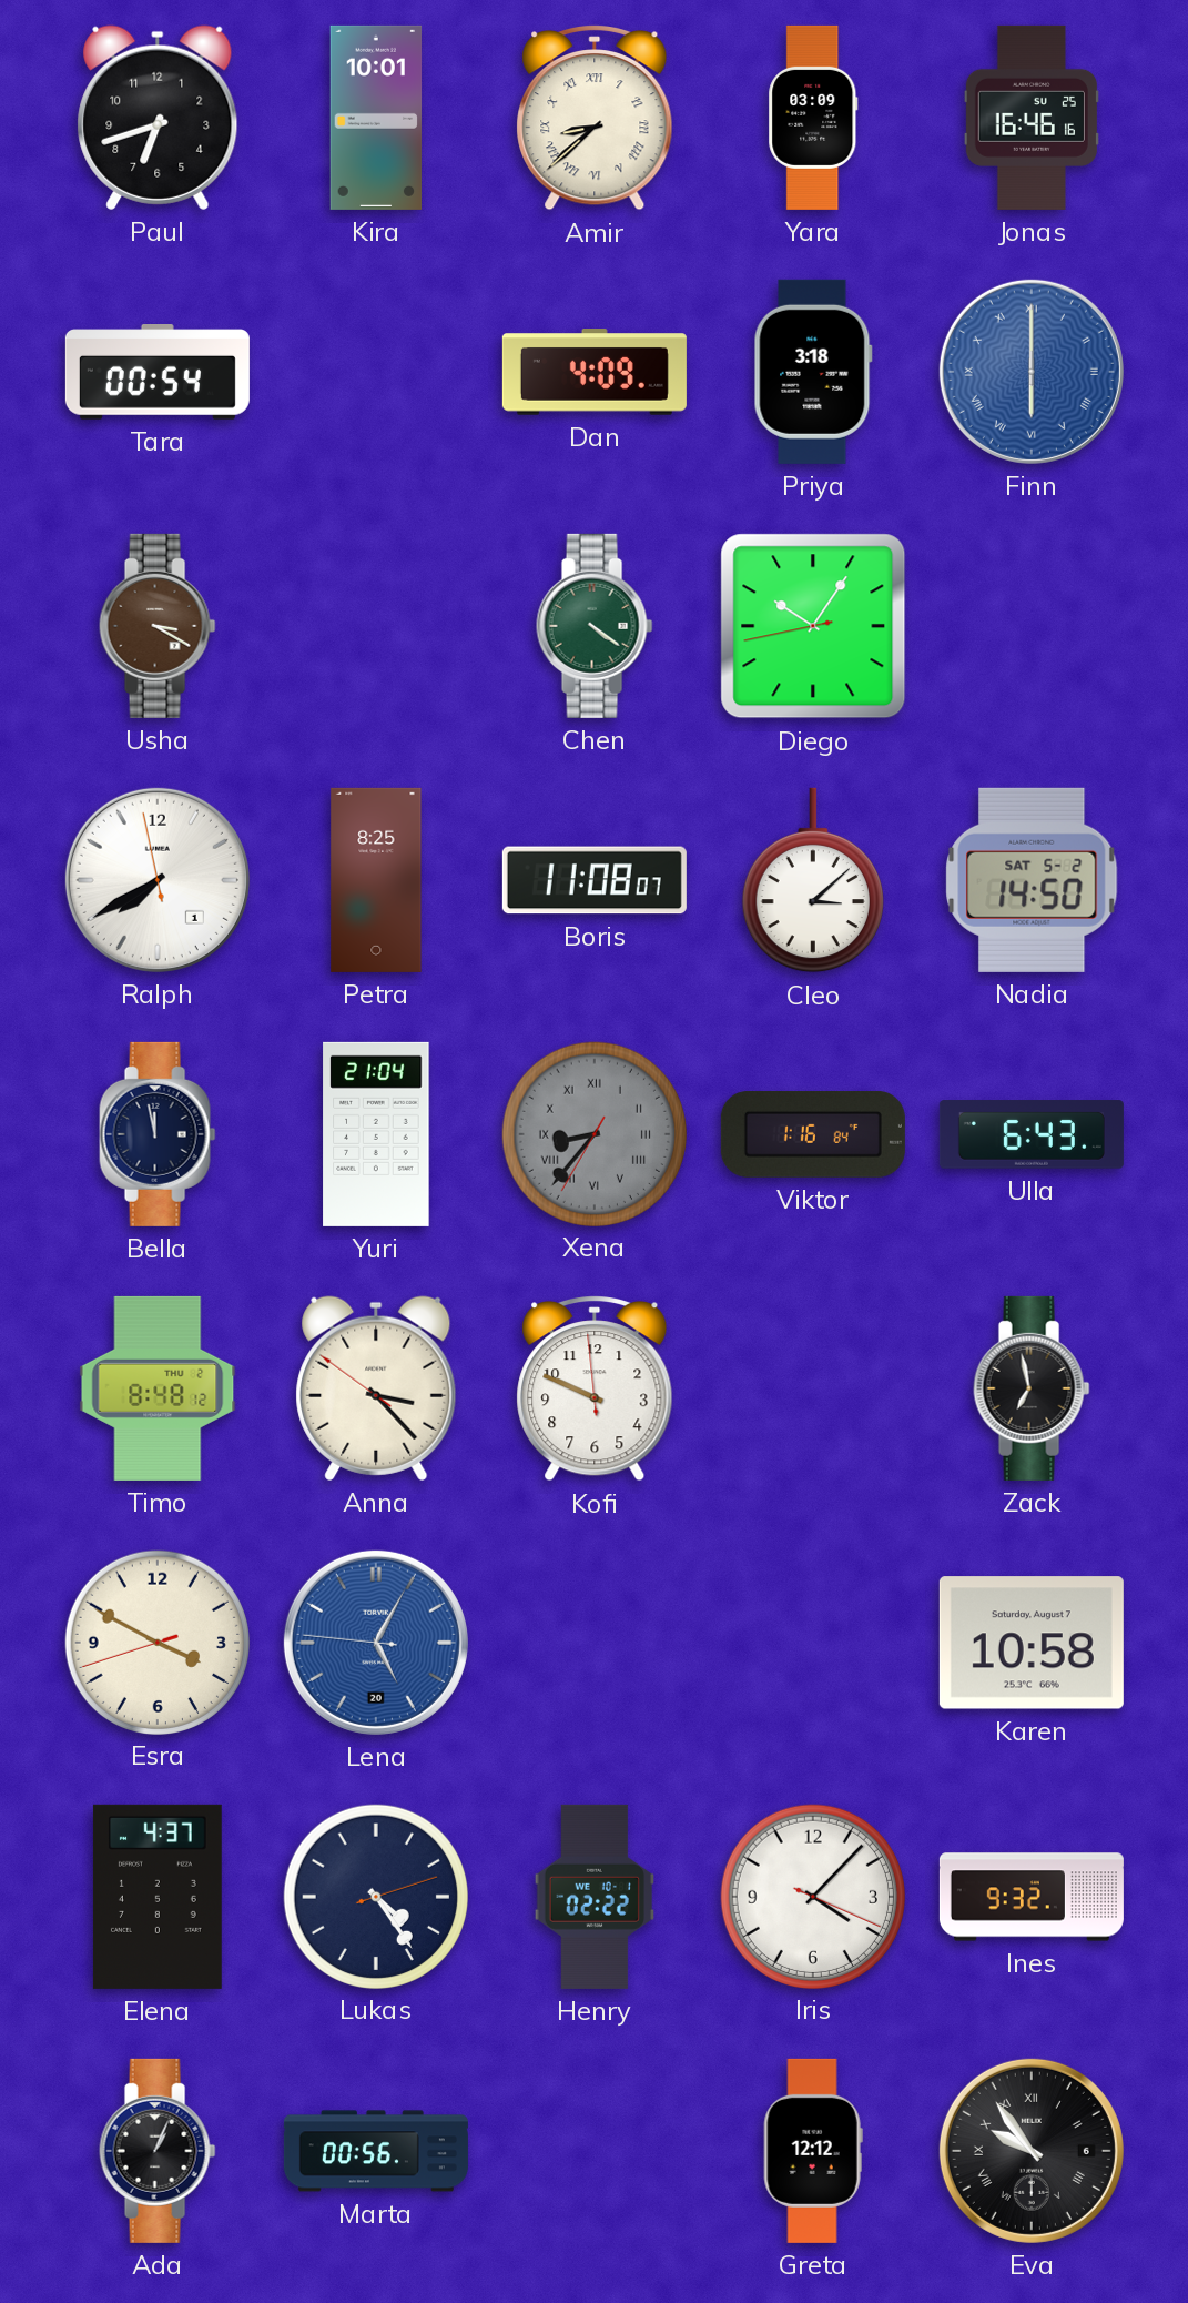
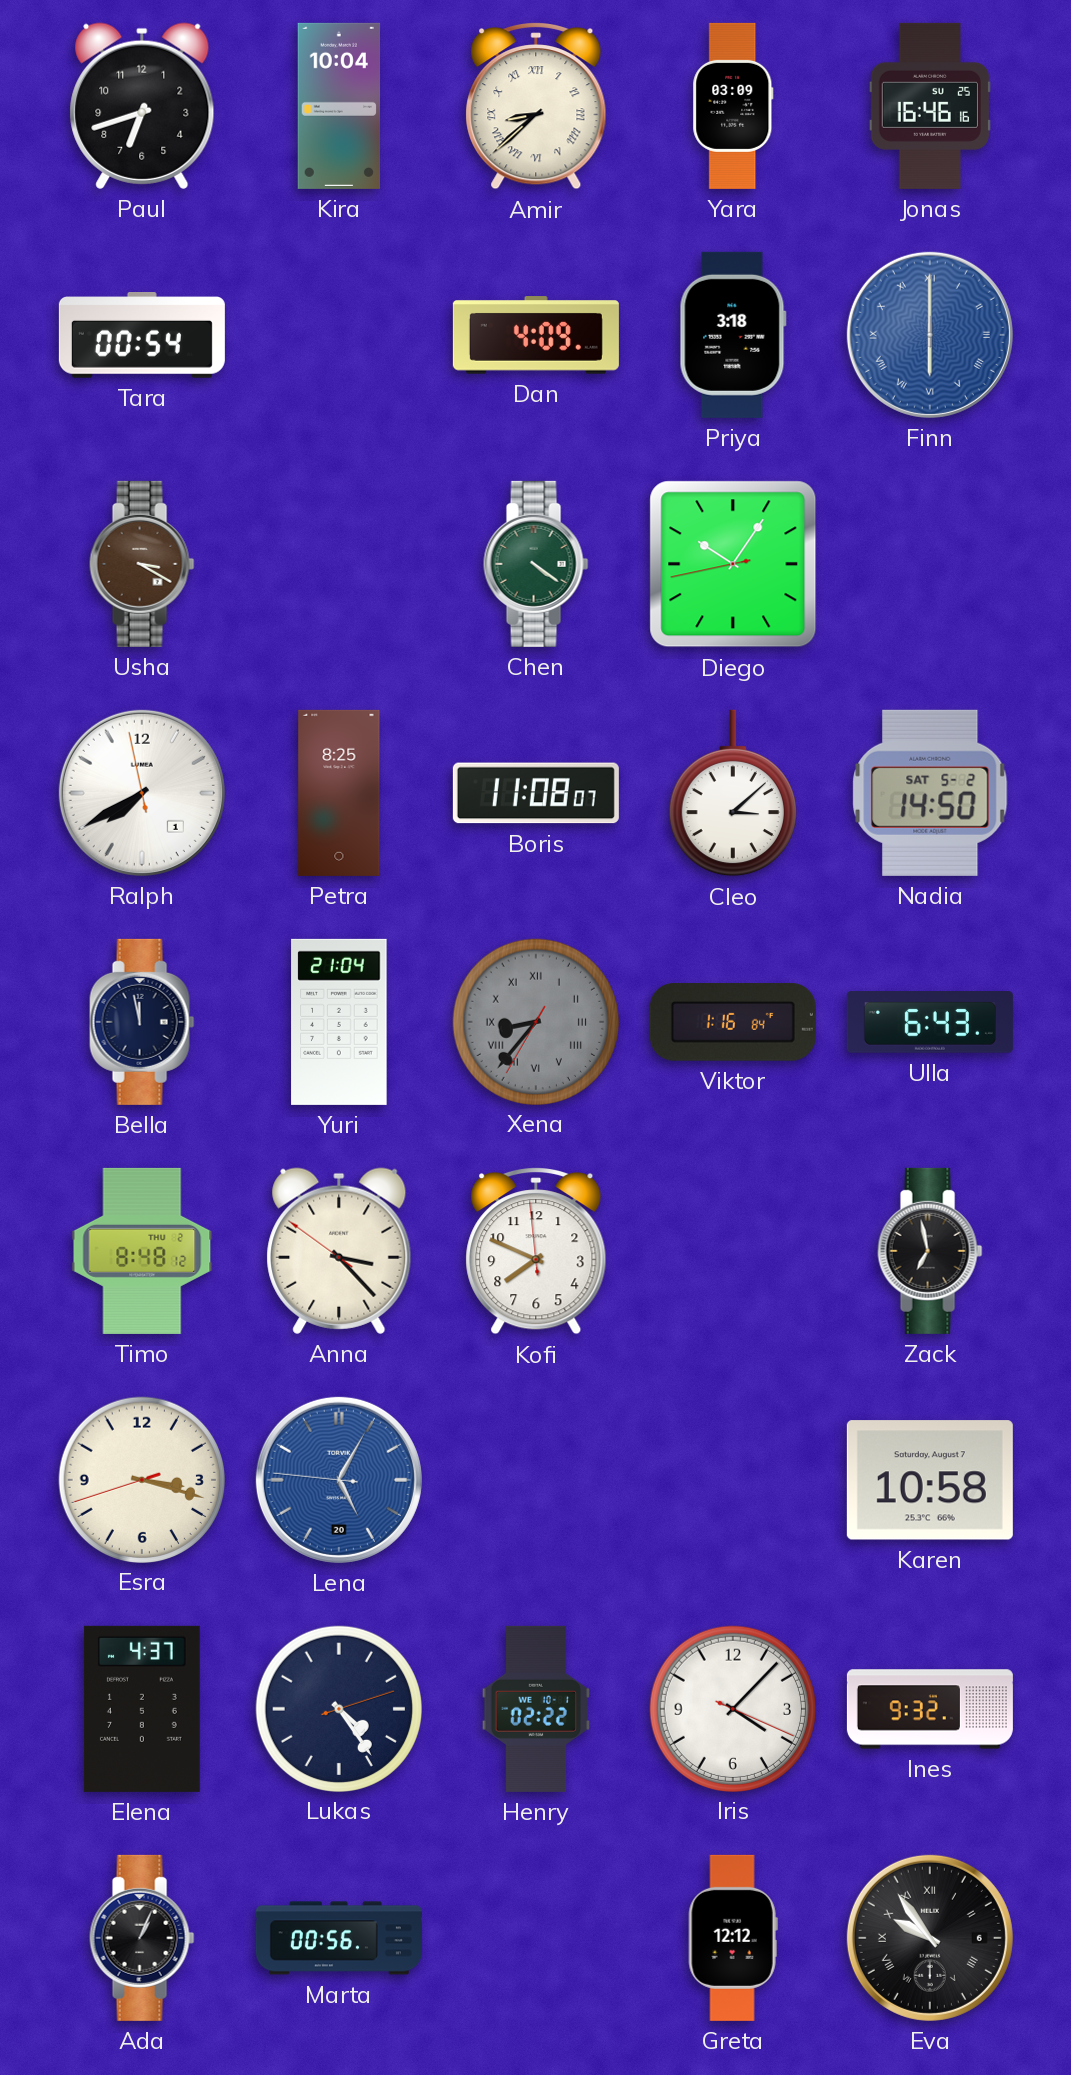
Kira: 10:01 -> 10:04 (339, 106)
Kofi: 9:48 -> 7:48 (536, 1252)
Esra: 3:49 -> 3:17 (141, 1479)
